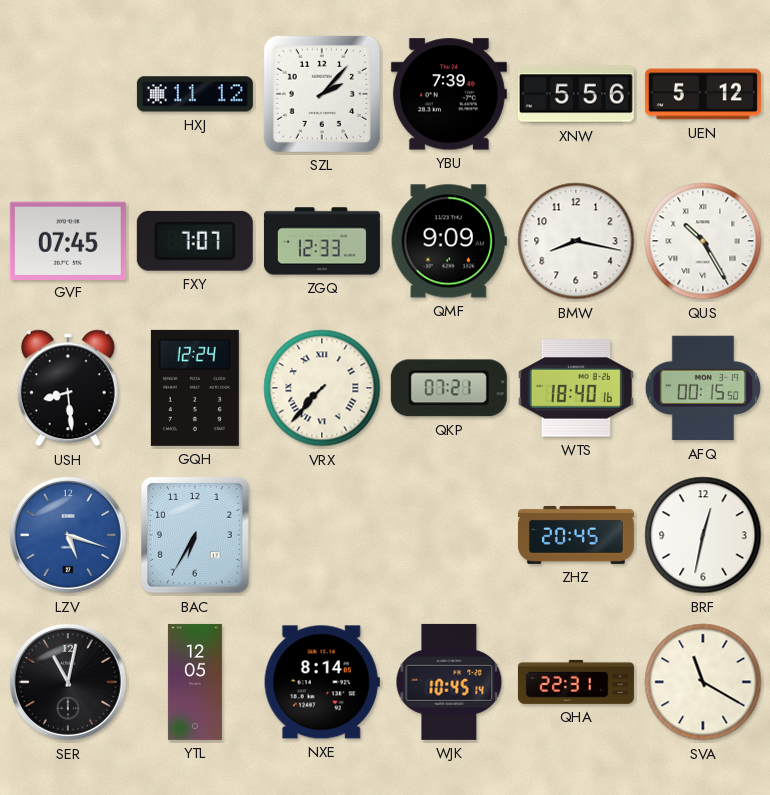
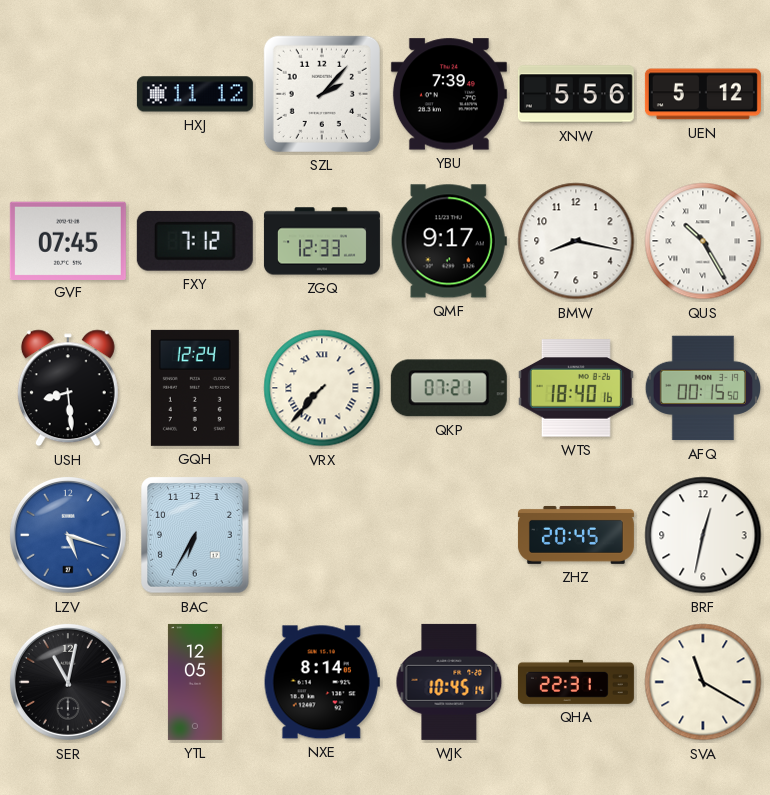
FXY: 7:07 -> 7:12 (195, 241)
QMF: 9:09 -> 9:17 (449, 241)
